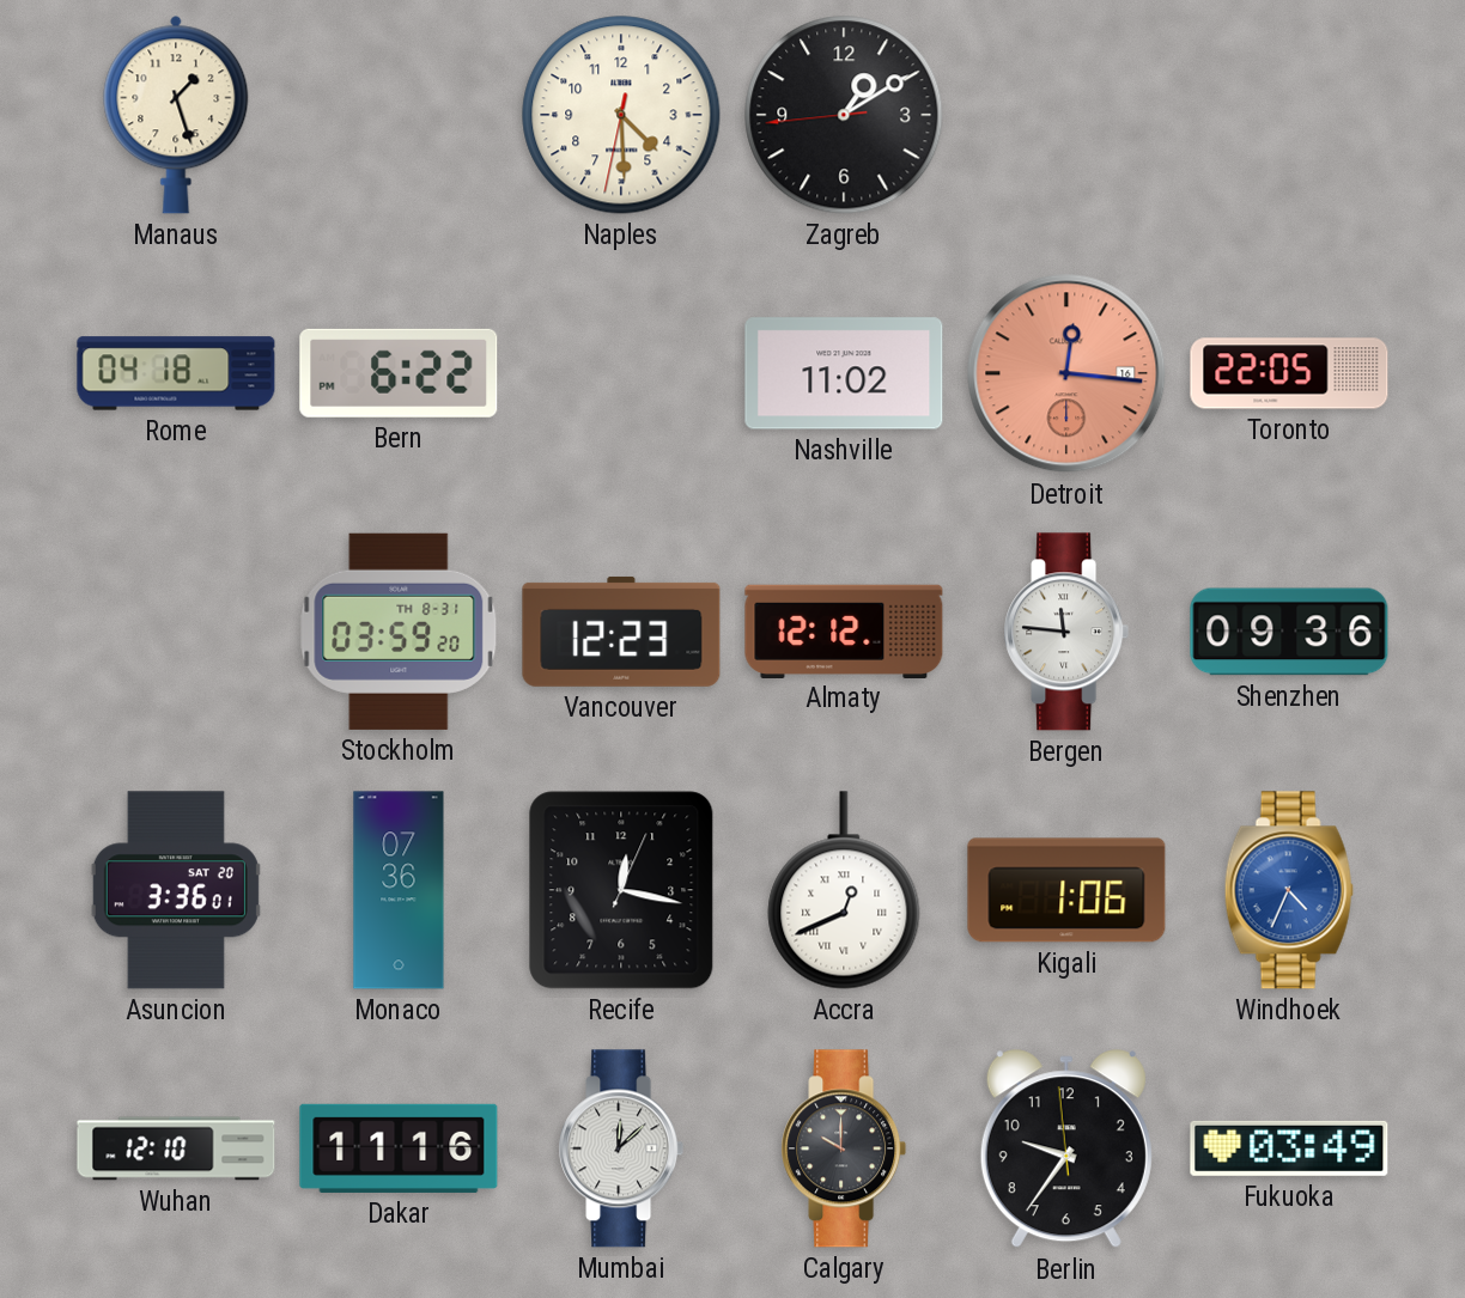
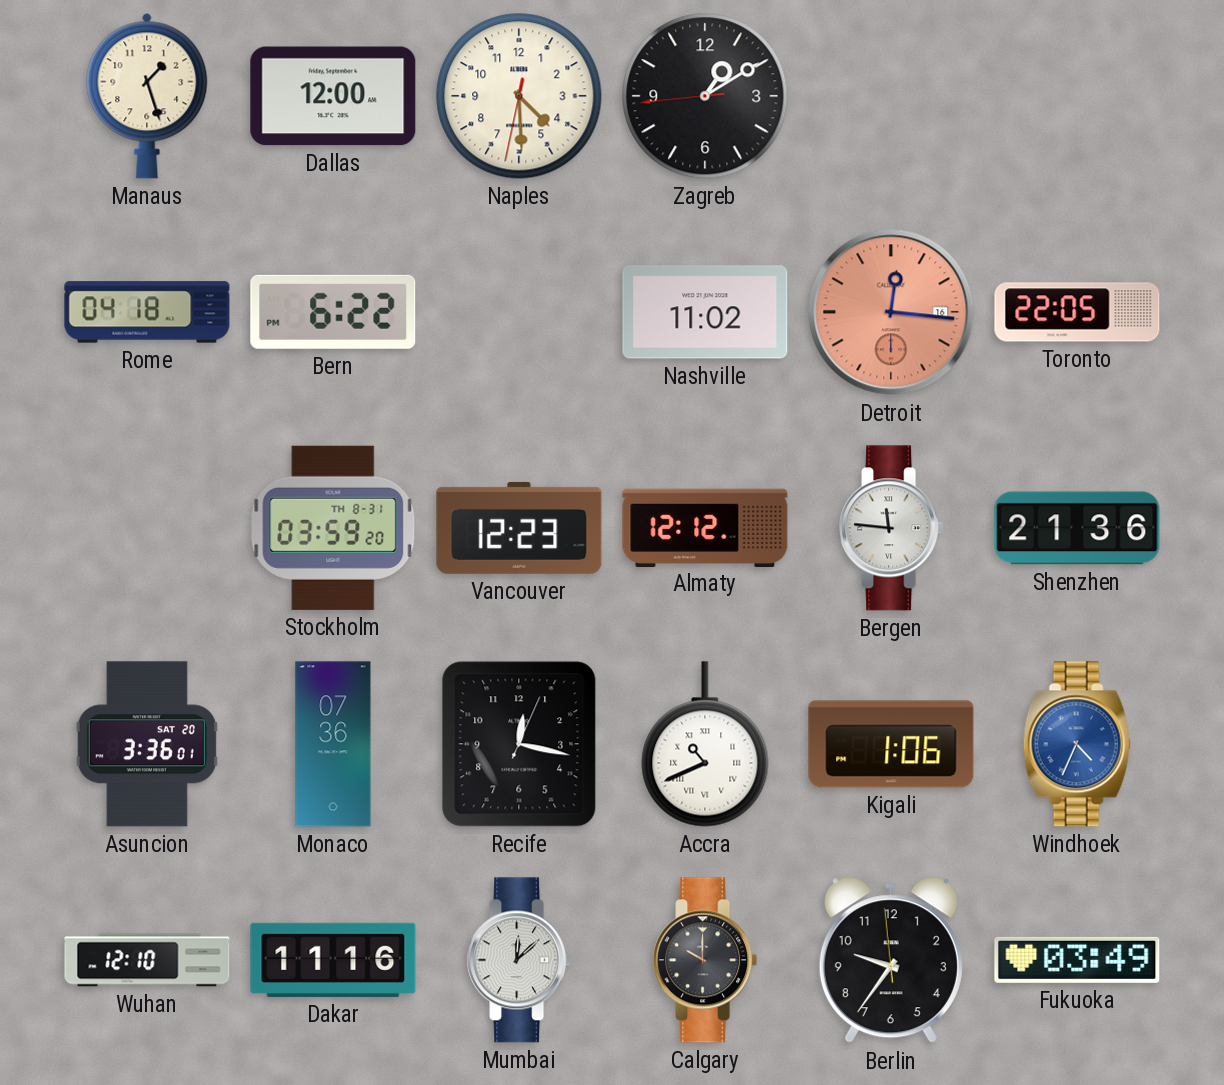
Dallas: none -> 12:00 (333, 96)
Shenzhen: 09:36 -> 21:36 (1077, 528)
Accra: 12:41 -> 10:41 (705, 744)
